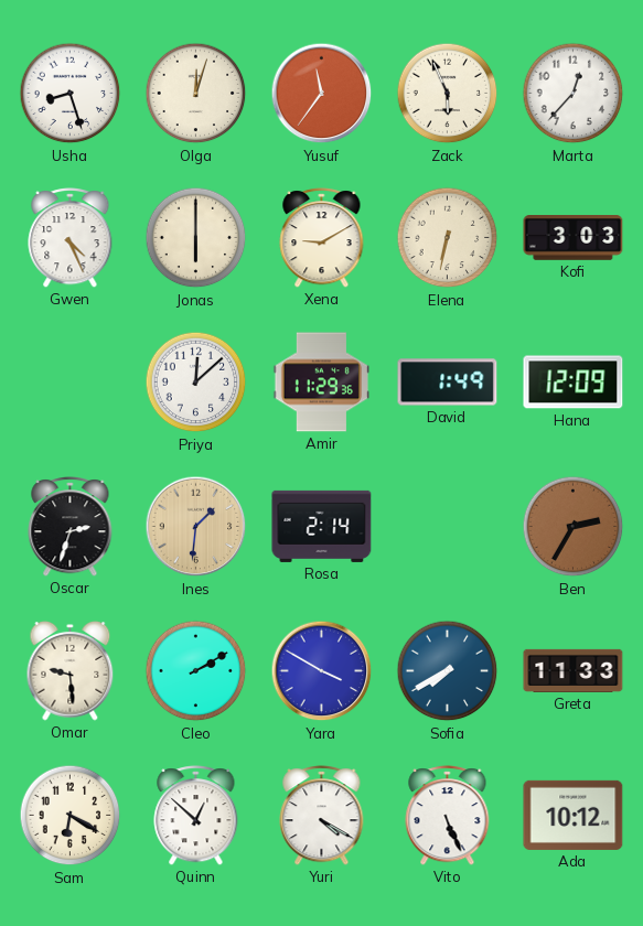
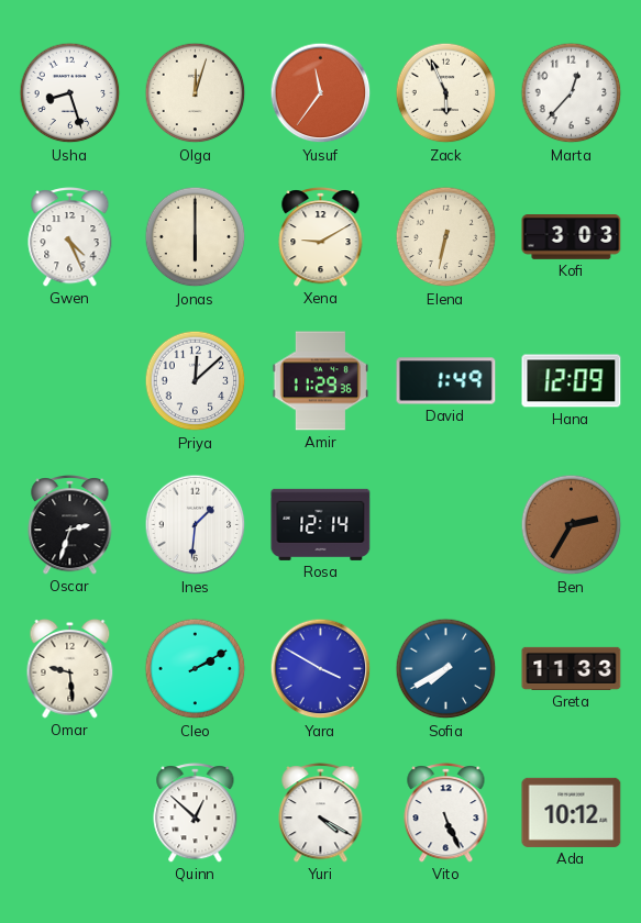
Ines dial: champagne -> white (196, 525)
Rosa: 2:14 -> 12:14 (321, 524)
Sam: 6:20 -> none (71, 816)
